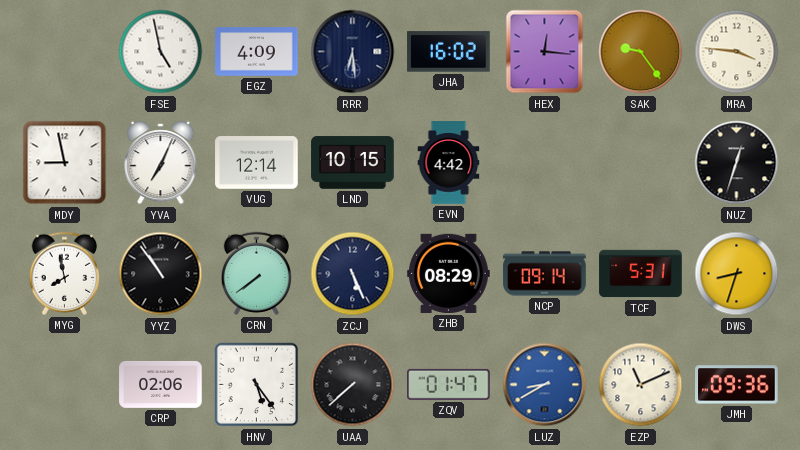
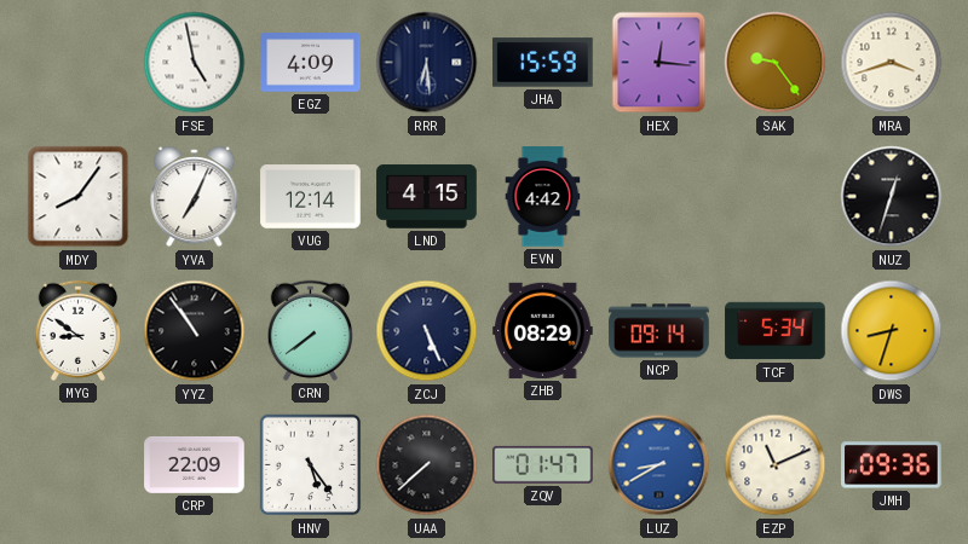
JHA: 16:02 -> 15:59 (543, 63)
MRA: 3:46 -> 3:42 (892, 63)
MDY: 8:58 -> 8:06 (79, 197)
LND: 10:15 -> 4:15 (427, 197)
MYG: 7:58 -> 8:51 (77, 330)
TCF: 5:31 -> 5:34 (776, 331)
CRP: 02:06 -> 22:09 (195, 464)
